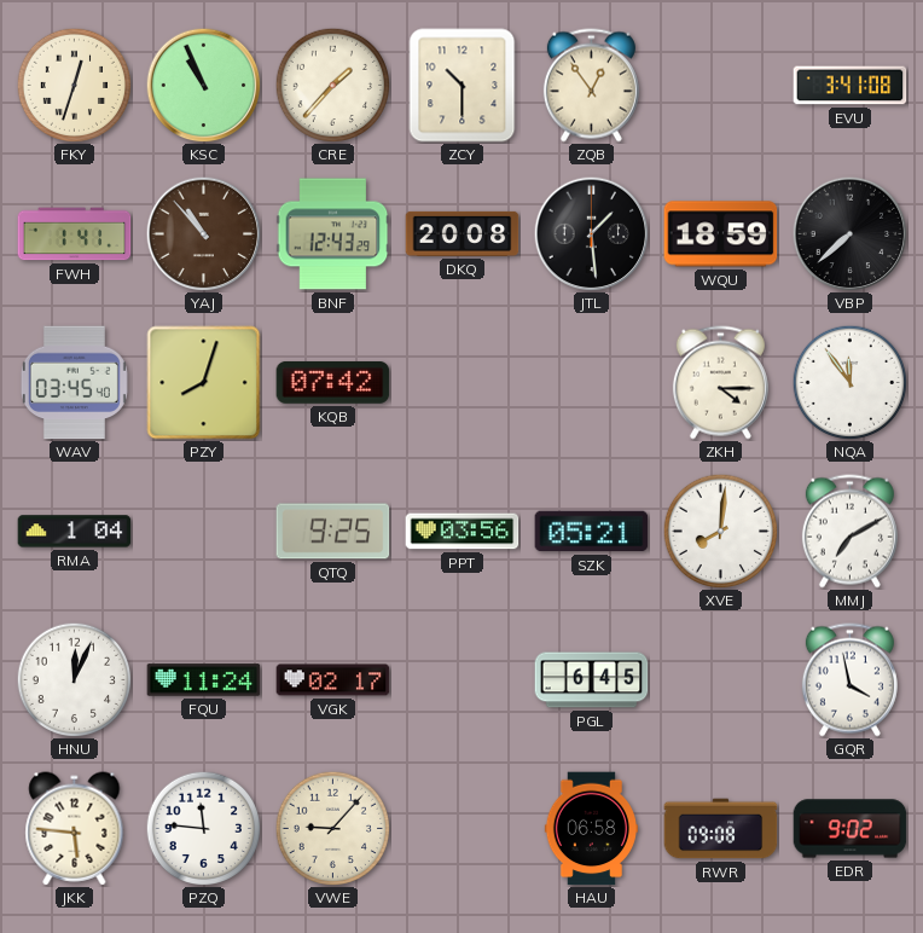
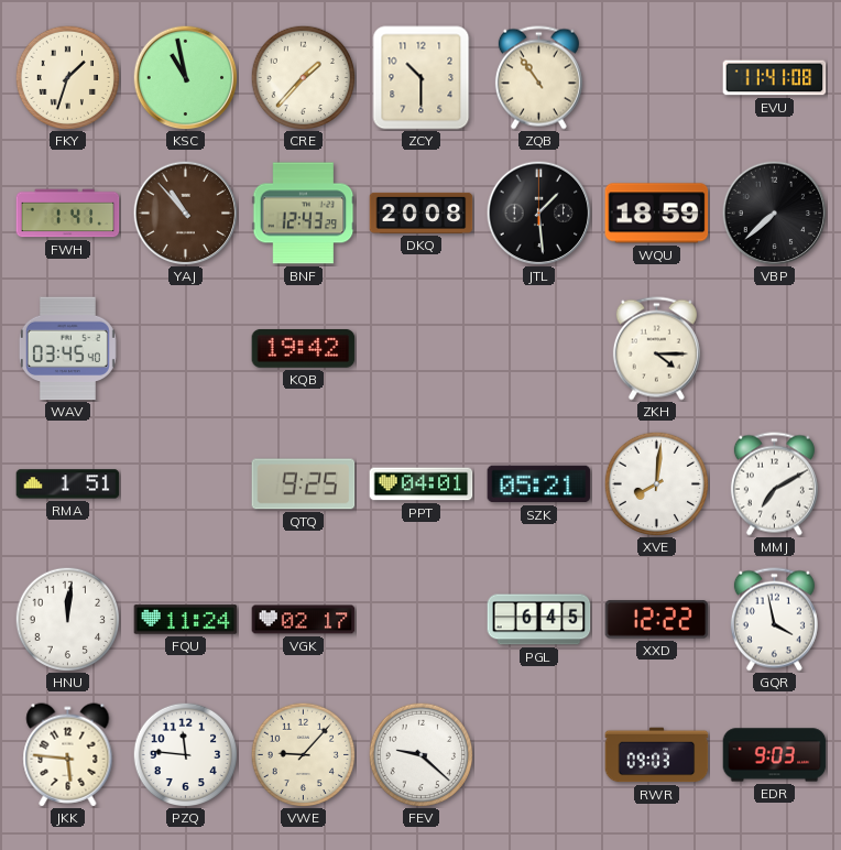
FKY: 12:33 -> 1:33 (67, 77)
KSC: 10:56 -> 10:58 (185, 77)
ZQB: 12:54 -> 10:54 (538, 78)
EVU: 3:41 -> 11:41 (775, 78)
PZY: 8:03 -> none (204, 383)
KQB: 07:42 -> 19:42 (304, 348)
NQA: 11:54 -> none (849, 382)
RMA: 1:04 -> 1:51 (68, 484)
PPT: 03:56 -> 04:01 (422, 484)
HNU: 12:04 -> 12:01 (67, 619)
XXD: none -> 12:22 (657, 620)
FEV: none -> 9:22 (420, 754)
HAU: 06:58 -> none (591, 829)
RWR: 09:08 -> 09:03 (657, 755)
EDR: 9:02 -> 9:03 (775, 755)
